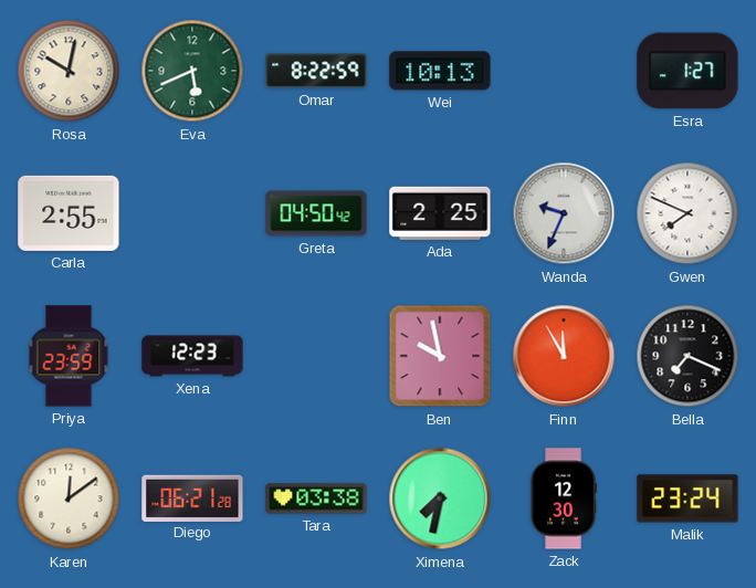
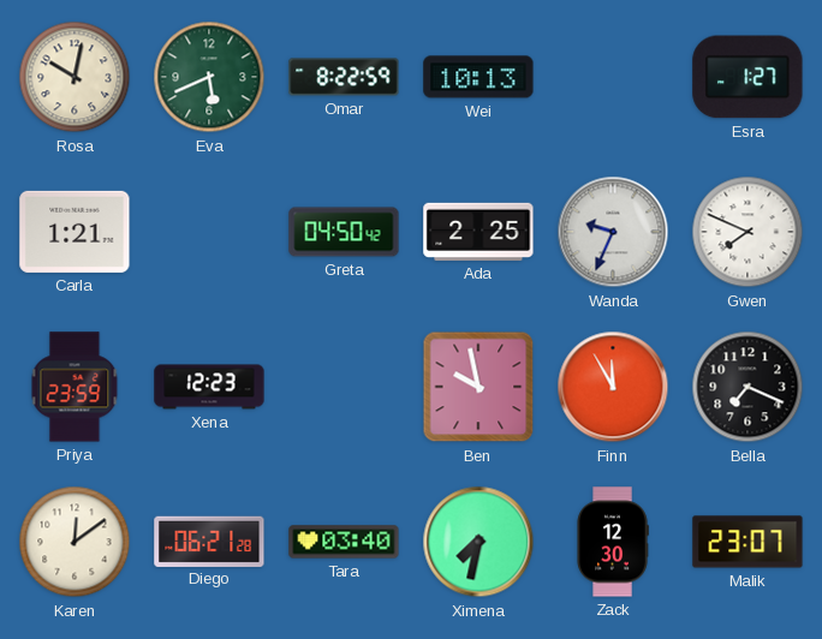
Carla: 2:55 -> 1:21 (75, 232)
Tara: 03:38 -> 03:40 (344, 542)
Malik: 23:24 -> 23:07 (747, 542)
